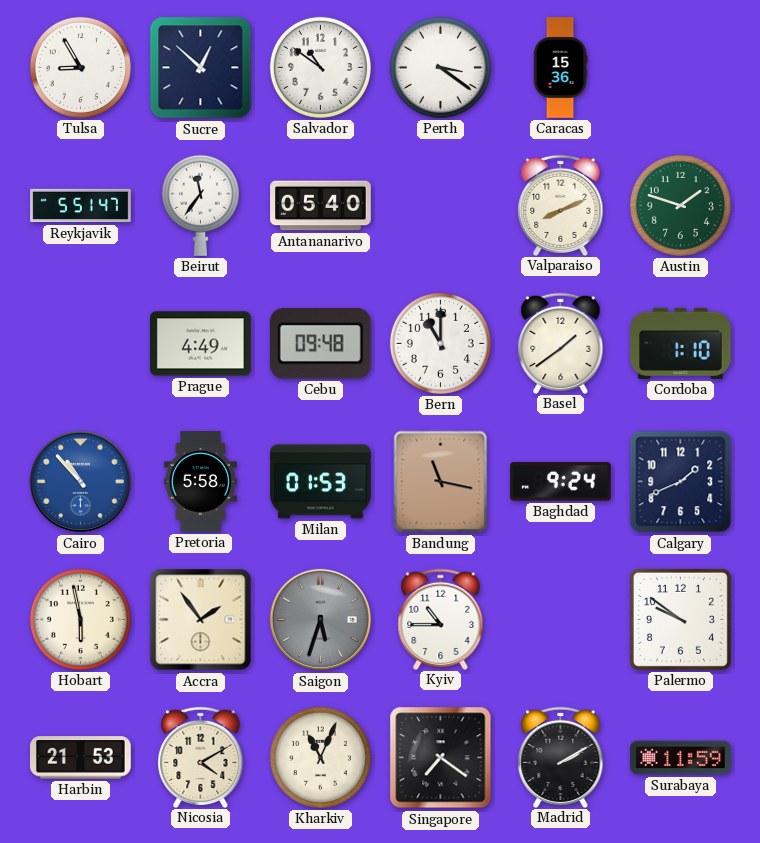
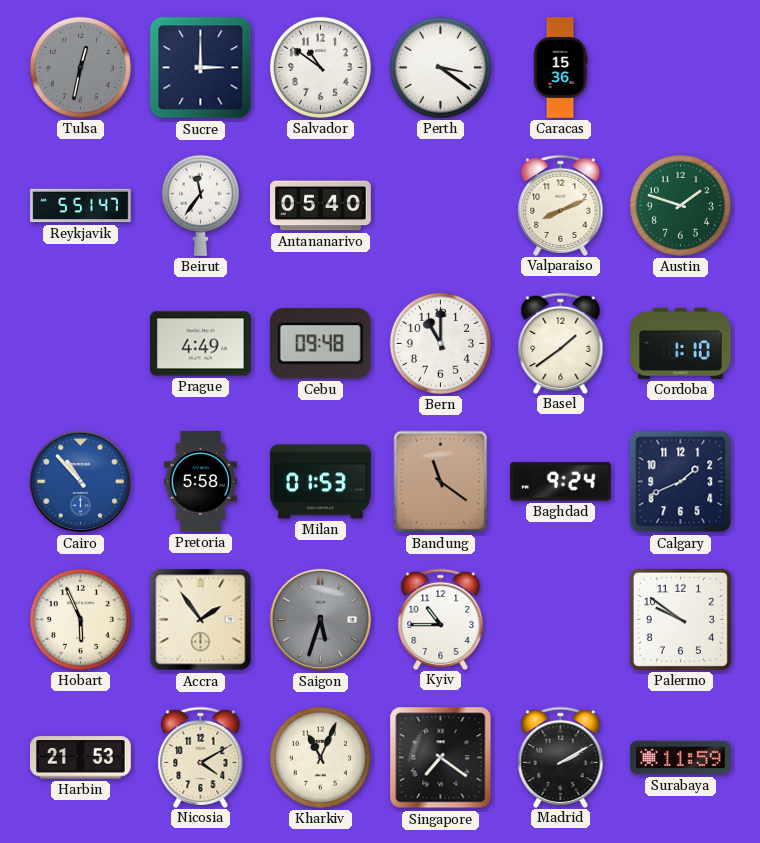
Tulsa: 8:55 -> 12:32 (80, 67)
Tulsa dial: white -> grey (80, 67)
Sucre: 12:52 -> 3:00 (201, 68)
Bandung: 11:17 -> 11:21 (441, 482)
Hobart: 5:58 -> 5:56 (80, 619)
